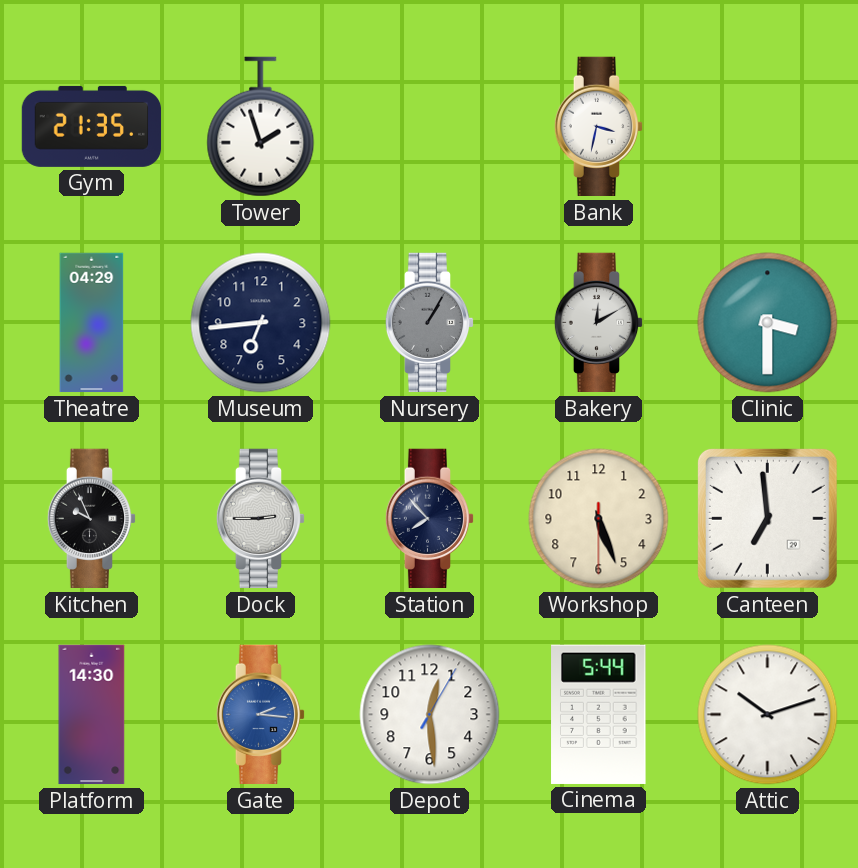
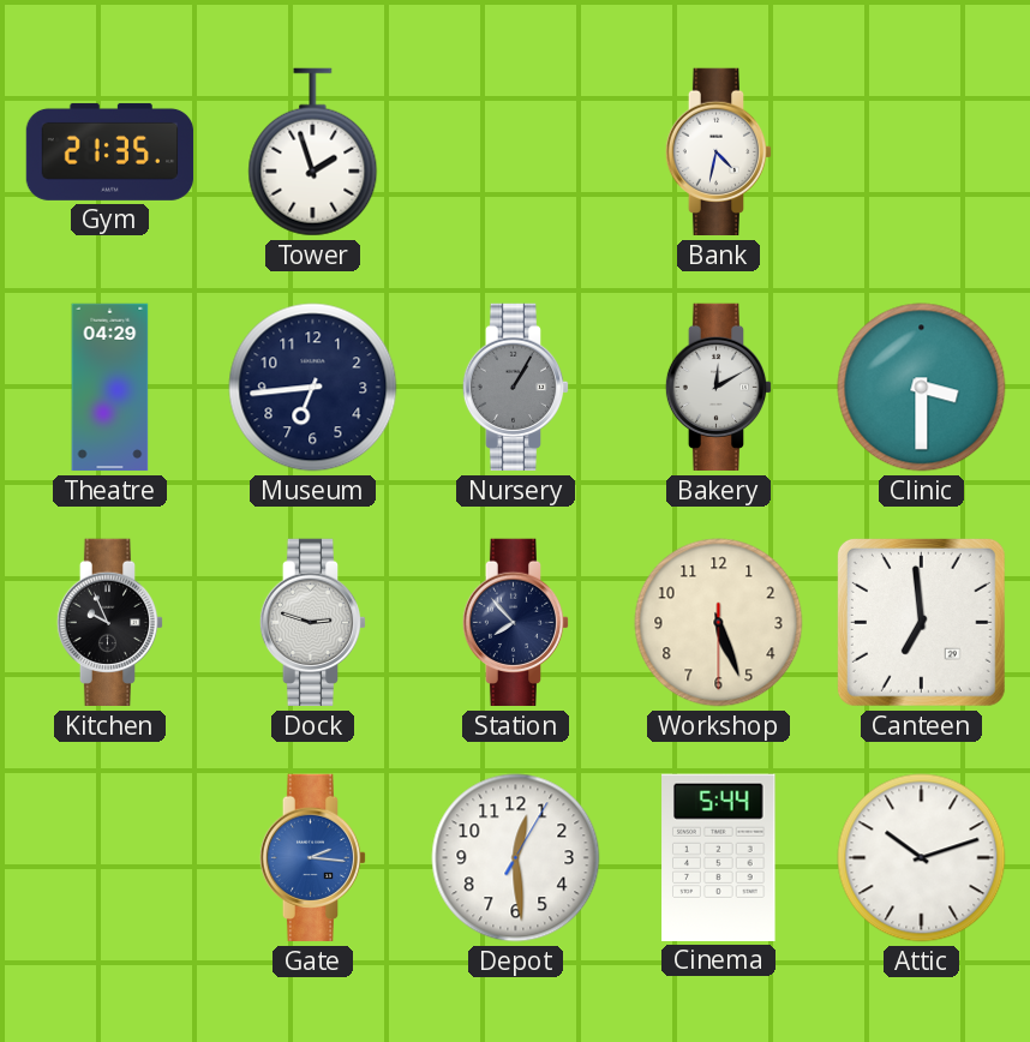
Bank: 3:32 -> 4:32 (719, 152)
Dock: 2:45 -> 2:48 (313, 623)
Platform: 14:30 -> none (92, 715)
